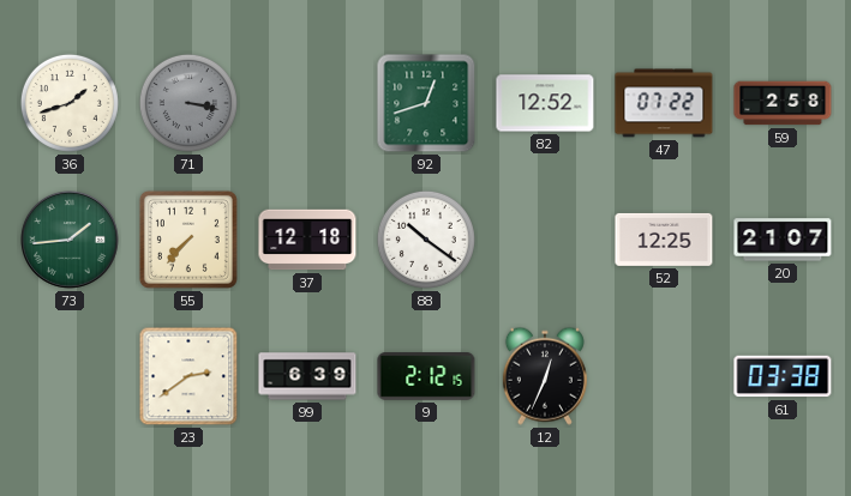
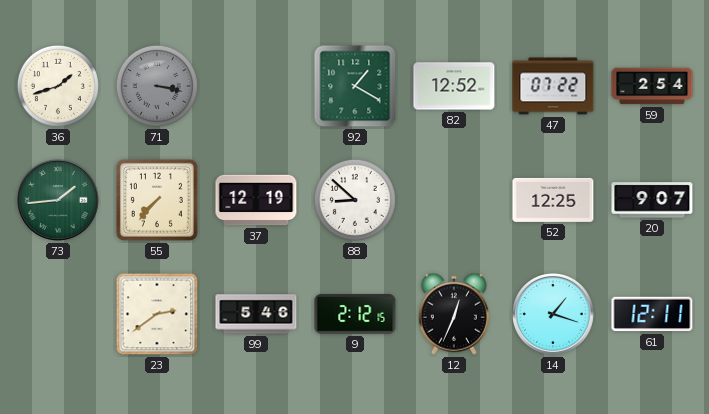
92: 12:42 -> 1:20 (355, 86)
59: 2:58 -> 2:54 (652, 86)
37: 12:18 -> 12:19 (256, 200)
88: 10:21 -> 8:52 (355, 200)
20: 21:07 -> 9:07 (652, 200)
99: 6:39 -> 5:46 (256, 314)
14: none -> 1:18 (554, 315)
61: 03:38 -> 12:11 (652, 314)
